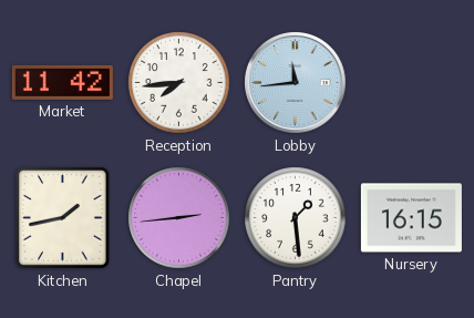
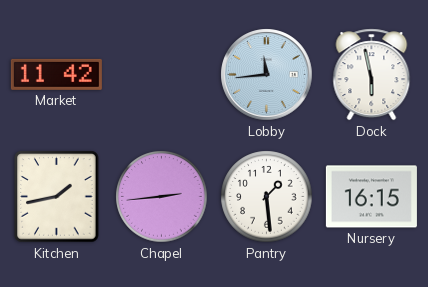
Reception: 7:44 -> none (179, 83)
Dock: none -> 5:58 (372, 75)
